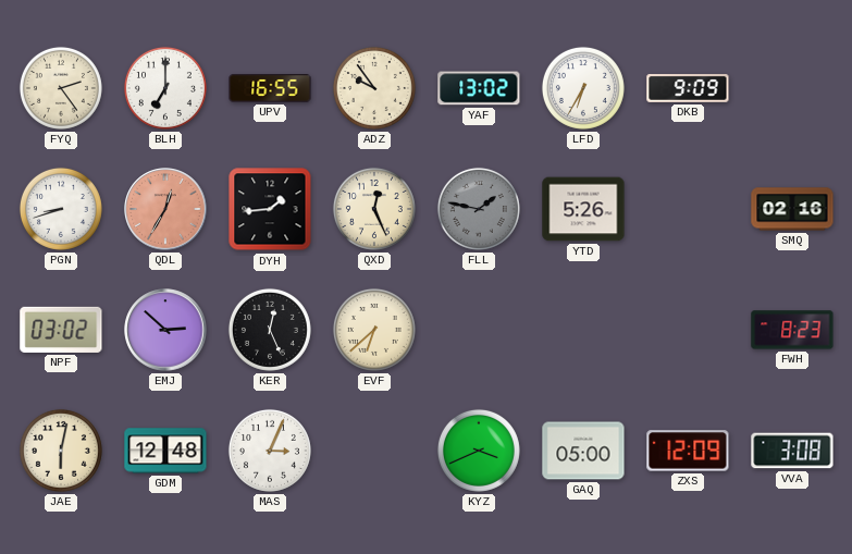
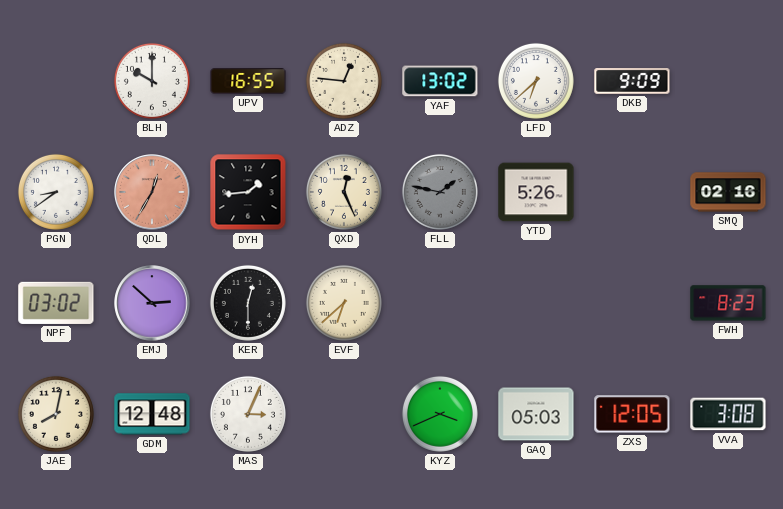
FYQ: 2:24 -> none (61, 88)
BLH: 7:00 -> 10:00 (152, 81)
ADZ: 9:54 -> 12:46 (344, 81)
LFD: 6:35 -> 6:38 (536, 81)
PGN: 8:42 -> 8:39 (56, 192)
KER: 12:26 -> 12:30 (248, 303)
JAE: 6:02 -> 8:02 (56, 414)
GAQ: 05:00 -> 05:03 (536, 414)
ZXS: 12:09 -> 12:05 (632, 414)
